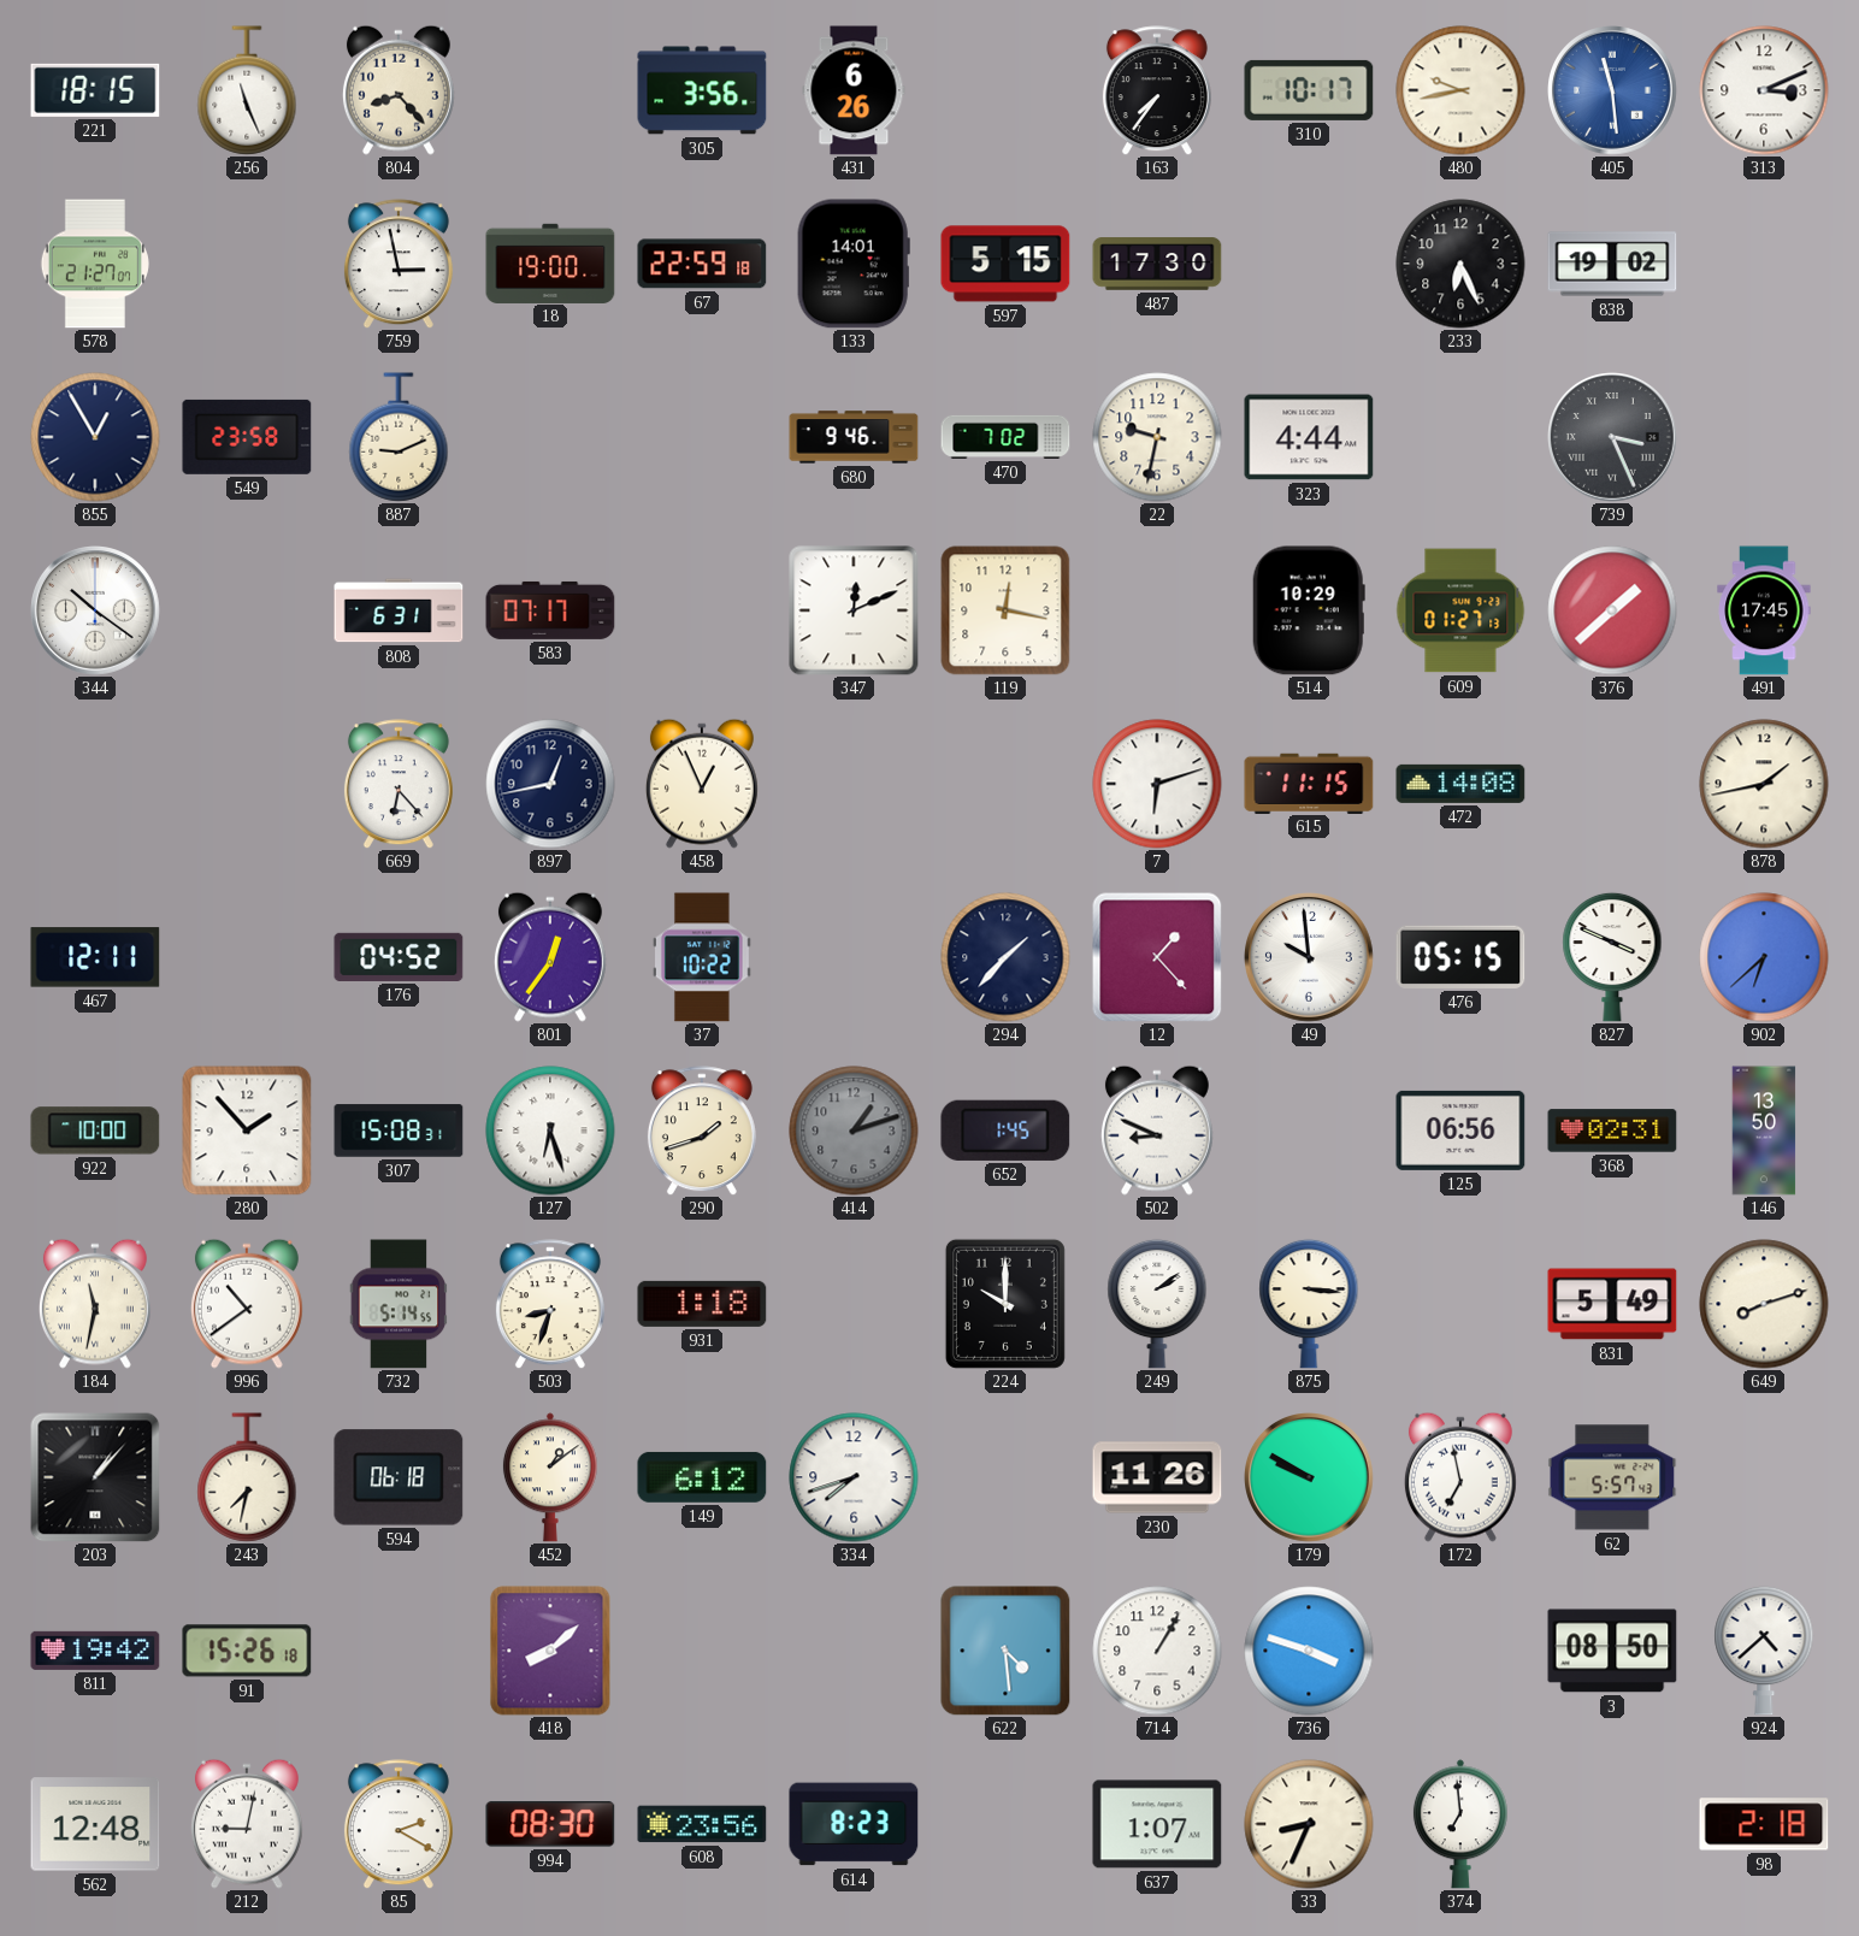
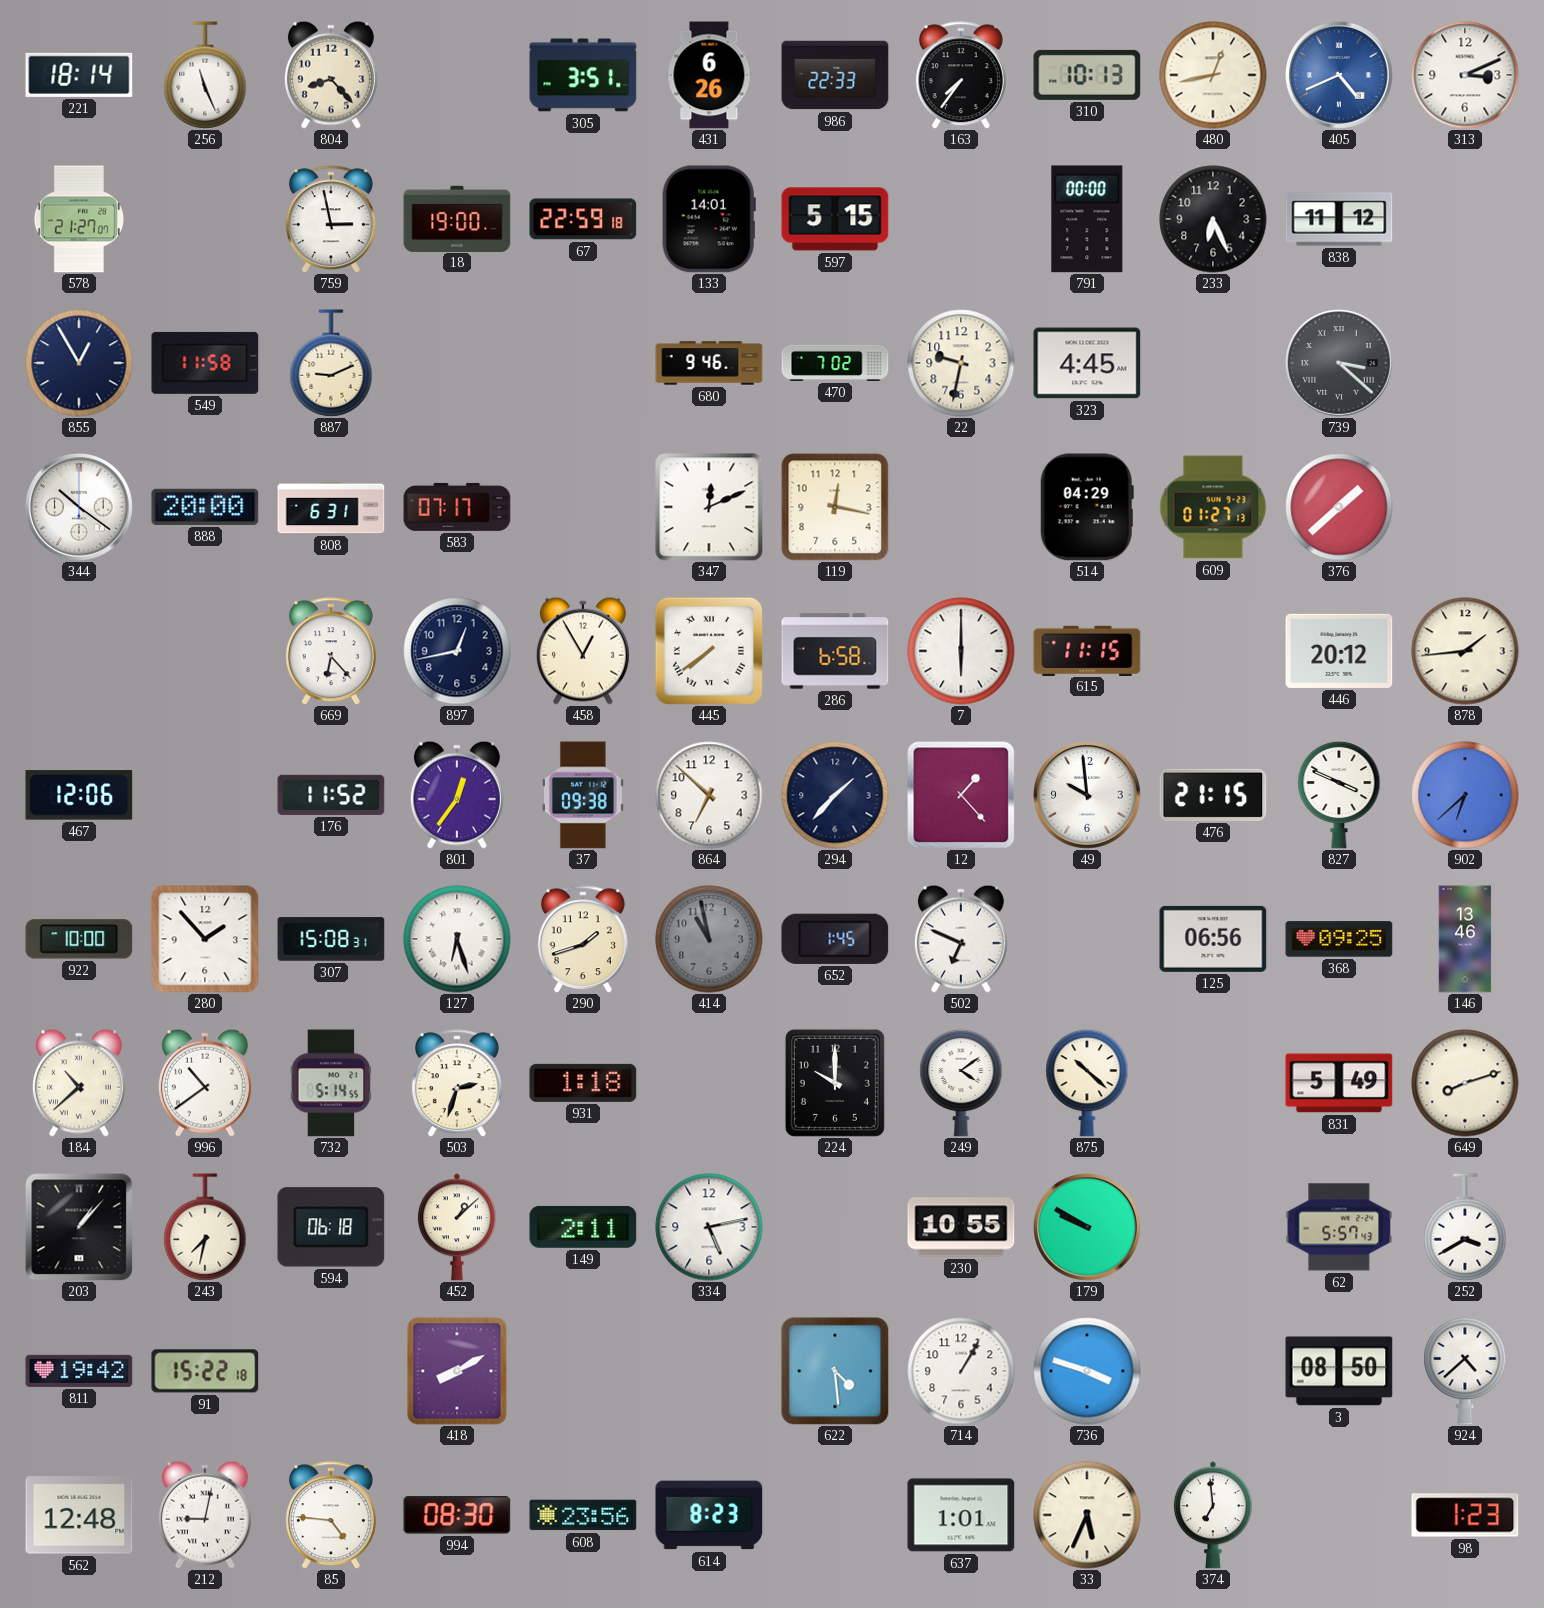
221: 18:15 -> 18:14 (79, 75)
305: 3:56 -> 3:51 (583, 75)
986: none -> 22:33 (835, 75)
310: 10:17 -> 10:13 (1087, 75)
480: 9:43 -> 12:43 (1213, 75)
405: 11:29 -> 4:41 (1340, 76)
487: 17:30 -> none (1157, 264)
791: none -> 00:00 (1087, 219)
838: 19:02 -> 11:12 (1339, 219)
549: 23:58 -> 11:58 (205, 363)
323: 4:44 -> 4:45 (1087, 363)
739: 3:26 -> 3:22 (1340, 364)
888: none -> 20:00 (205, 507)
514: 10:29 -> 04:29 (1087, 507)
491: 17:45 -> none (1764, 610)
458: 12:56 -> 12:55 (583, 651)
445: none -> 7:39 (709, 651)
286: none -> 6:58 (835, 651)
7: 6:12 -> 6:00 (961, 651)
472: 14:08 -> none (1460, 784)
446: none -> 20:12 (1339, 651)
878: 1:43 -> 1:44 (1465, 651)
467: 12:11 -> 12:06 (79, 795)
176: 04:52 -> 11:52 (331, 795)
37: 10:22 -> 09:38 (583, 795)
864: none -> 6:52 (709, 795)
476: 05:15 -> 21:15 (1213, 795)
414: 1:12 -> 10:58 (709, 939)
502: 8:49 -> 6:49 (961, 939)
368: 02:31 -> 09:25 (1339, 939)
146: 13:50 -> 13:46 (1465, 939)
184: 11:32 -> 10:38 (79, 1083)
503: 8:33 -> 2:33 (457, 1083)
249: 2:09 -> 4:09 (961, 1083)
875: 3:16 -> 10:22 (1087, 1083)
452: 1:09 -> 1:08 (457, 1227)
149: 6:12 -> 2:11 (583, 1227)
334: 7:42 -> 5:13 (709, 1227)
230: 11:26 -> 10:55 (961, 1227)
172: 6:58 -> none (1460, 1477)
252: none -> 3:40 (1465, 1227)
91: 15:26 -> 15:22 (205, 1371)
418: 8:08 -> 8:10 (457, 1371)
85: 2:20 -> 4:46 (331, 1515)
637: 1:07 -> 1:01 (961, 1515)
33: 8:34 -> 5:34 (1087, 1515)
98: 2:18 -> 1:23 (1465, 1515)
